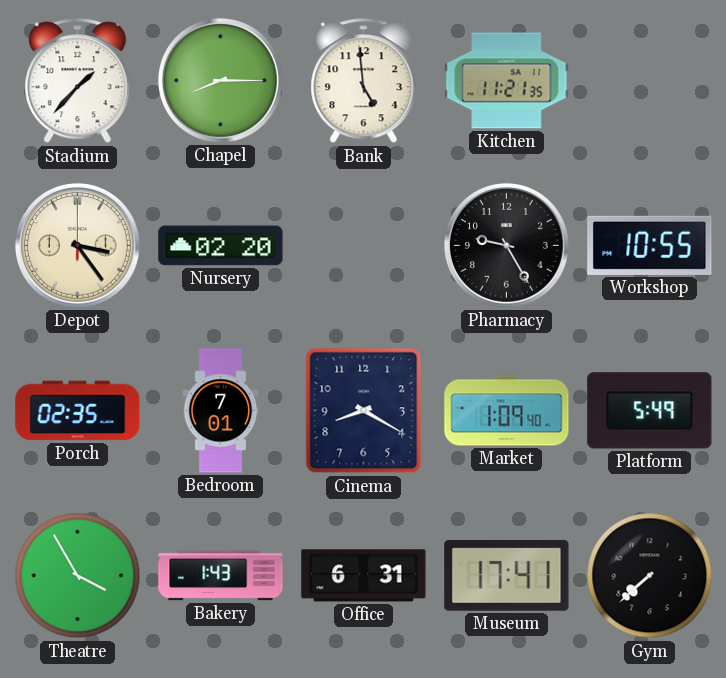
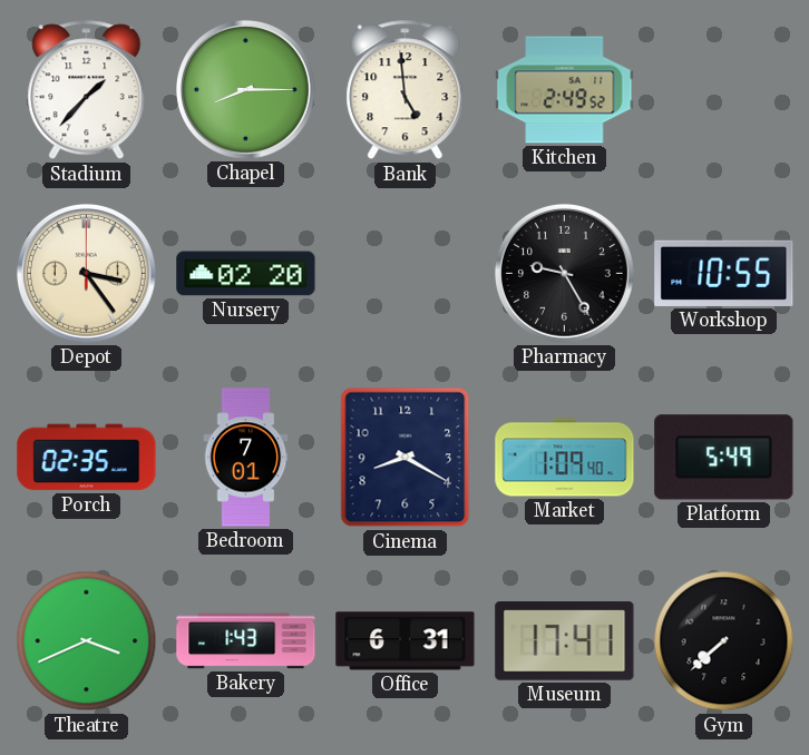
Kitchen: 11:21 -> 2:49 (565, 90)
Theatre: 3:55 -> 3:41 (87, 641)
